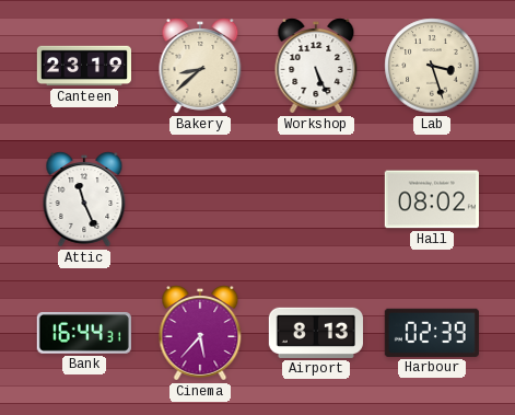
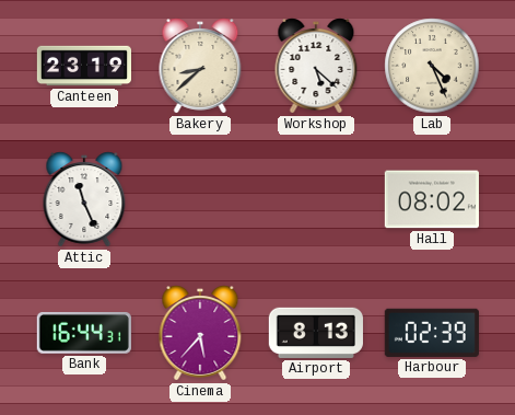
Workshop: 5:26 -> 5:22 (316, 66)
Lab: 3:27 -> 4:26 (432, 66)
